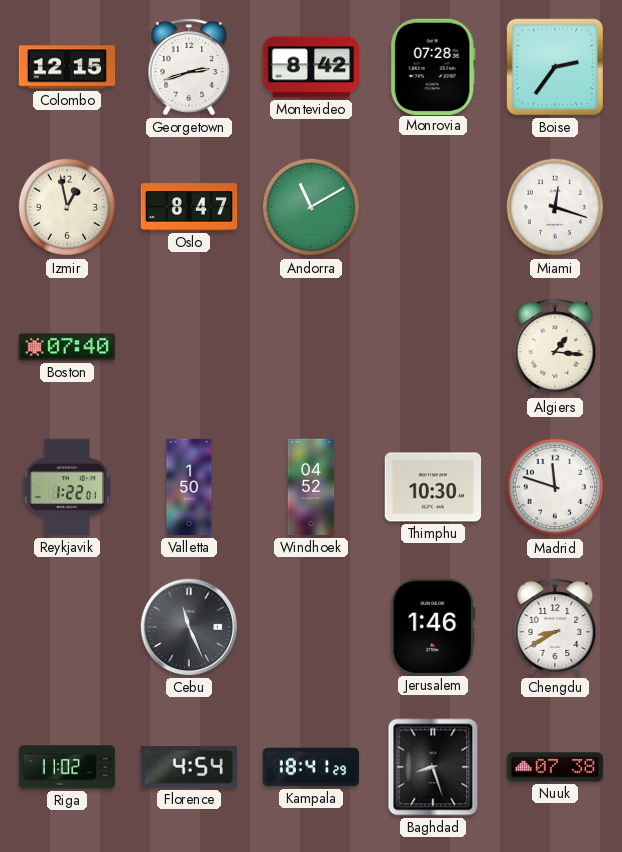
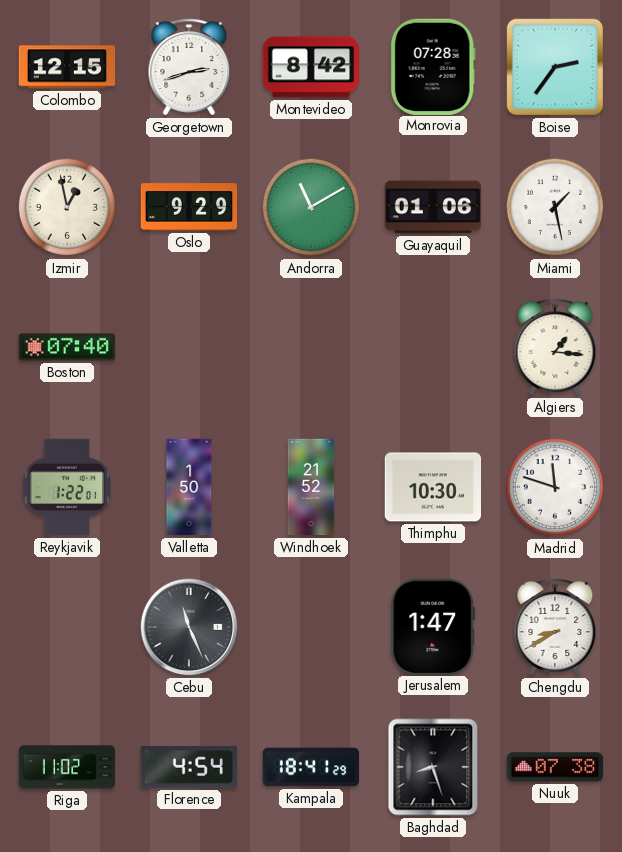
Oslo: 8:47 -> 9:29 (189, 207)
Guayaquil: none -> 01:06 (433, 207)
Miami: 12:18 -> 1:28 (555, 207)
Windhoek: 04:52 -> 21:52 (311, 487)
Jerusalem: 1:46 -> 1:47 (433, 626)
